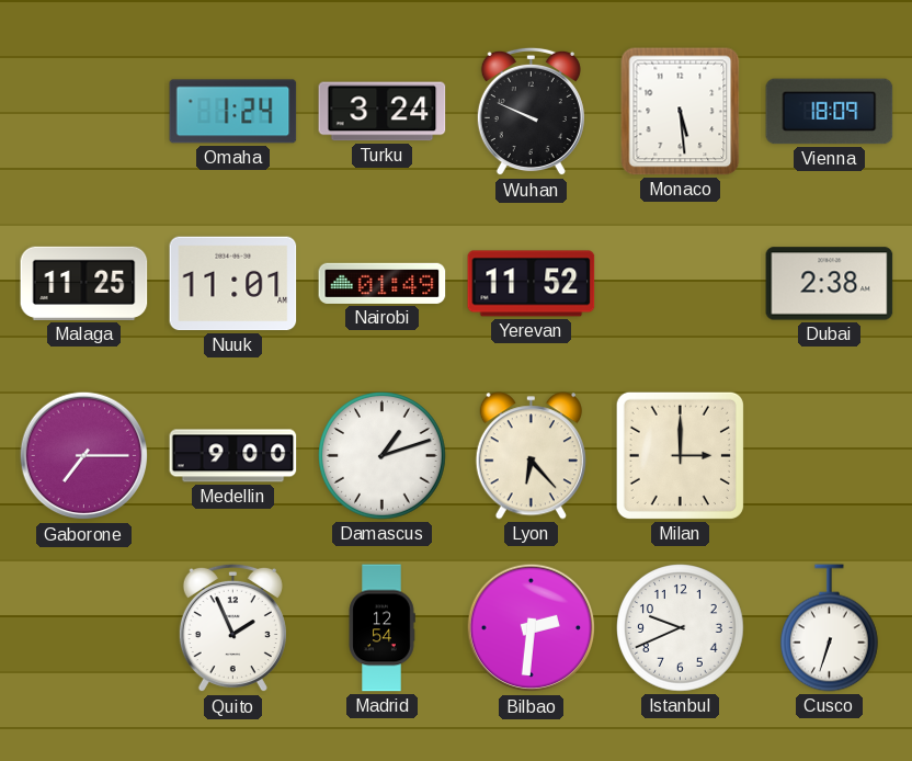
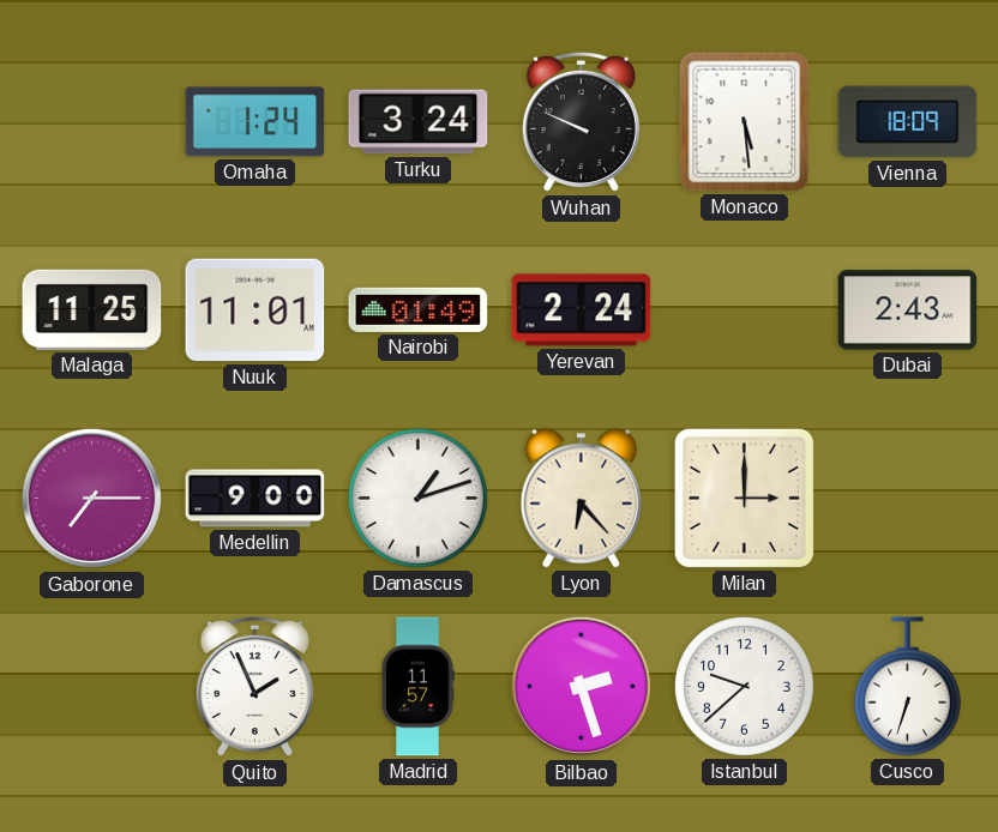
Yerevan: 11:52 -> 2:24 (582, 311)
Dubai: 2:38 -> 2:43 (908, 311)
Madrid: 12:54 -> 11:57 (417, 687)
Bilbao: 2:31 -> 2:27 (582, 687)
Istanbul: 9:41 -> 9:38 (745, 687)
